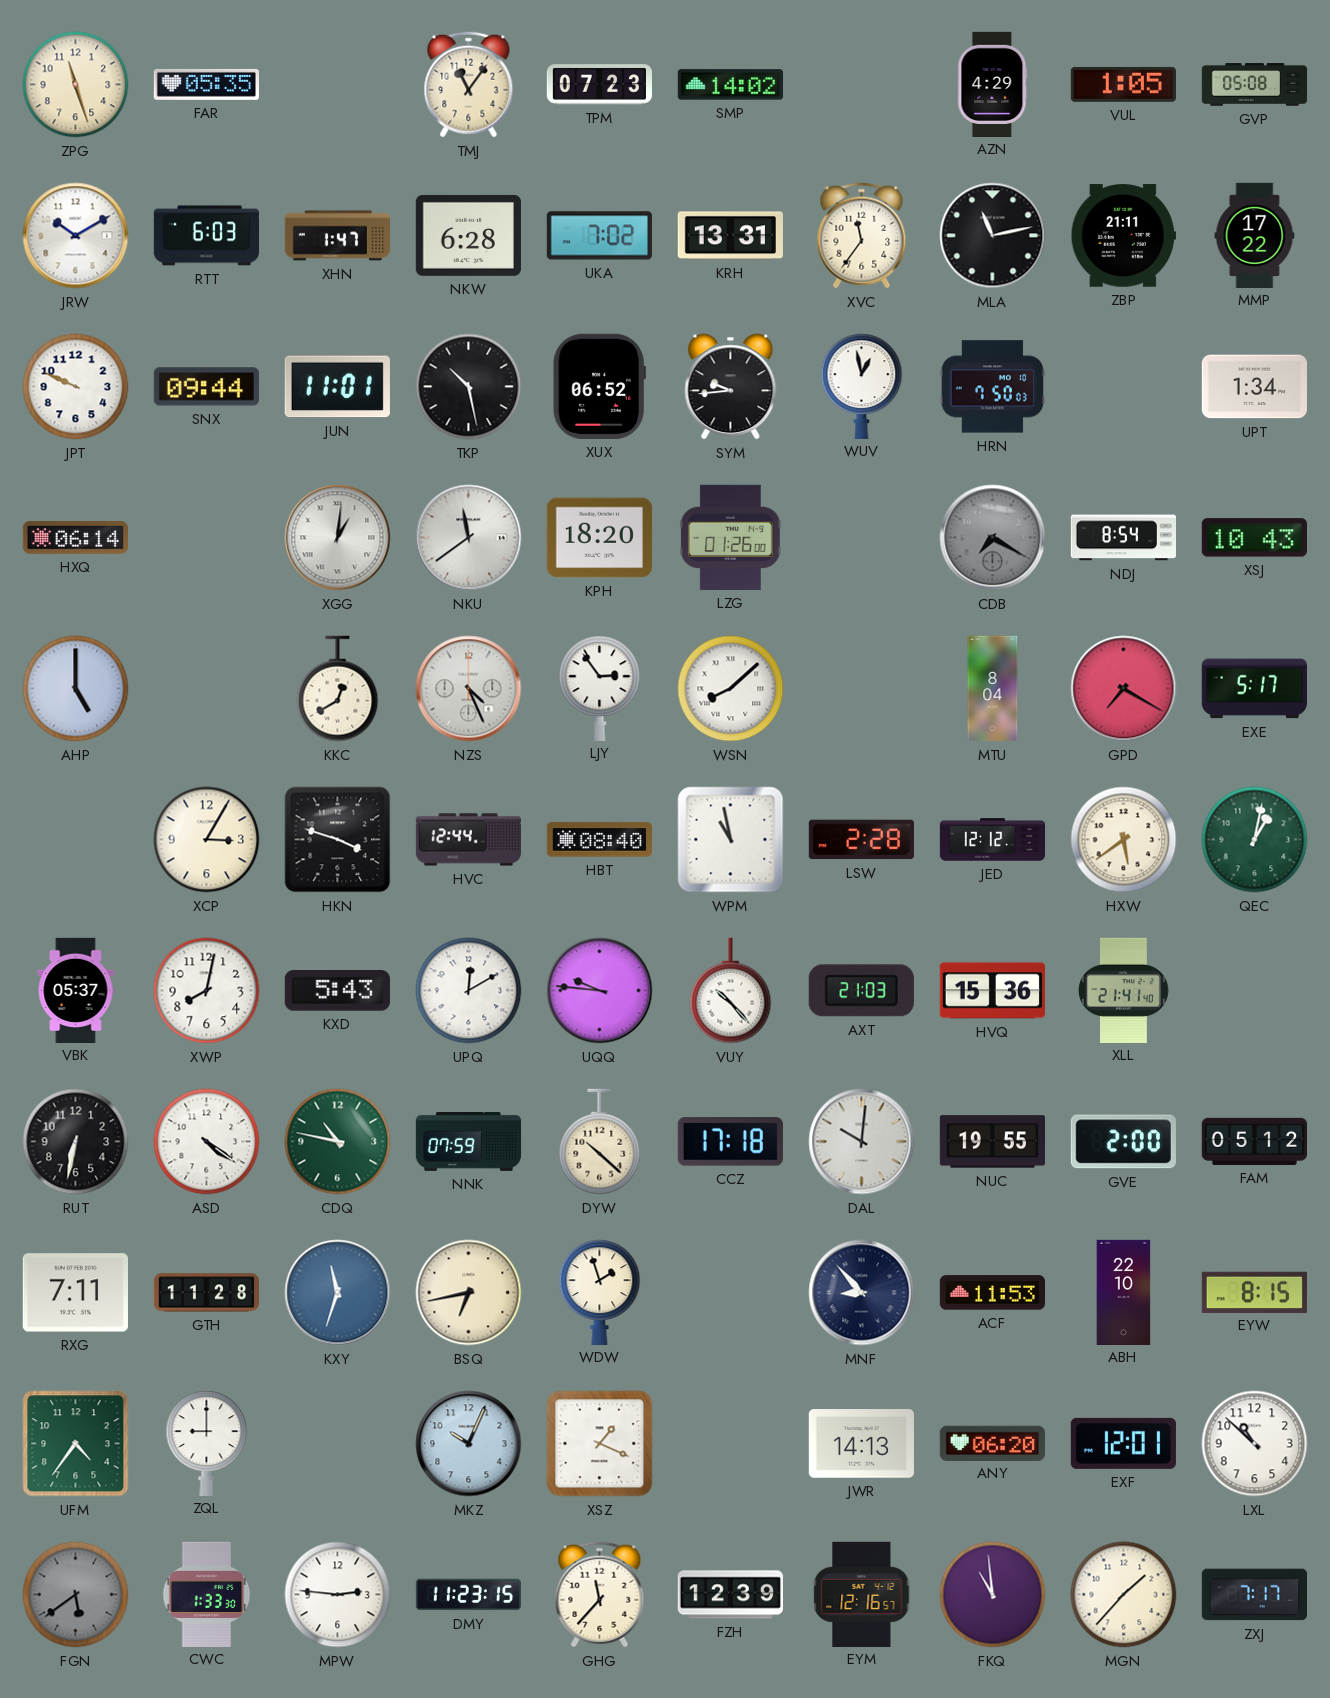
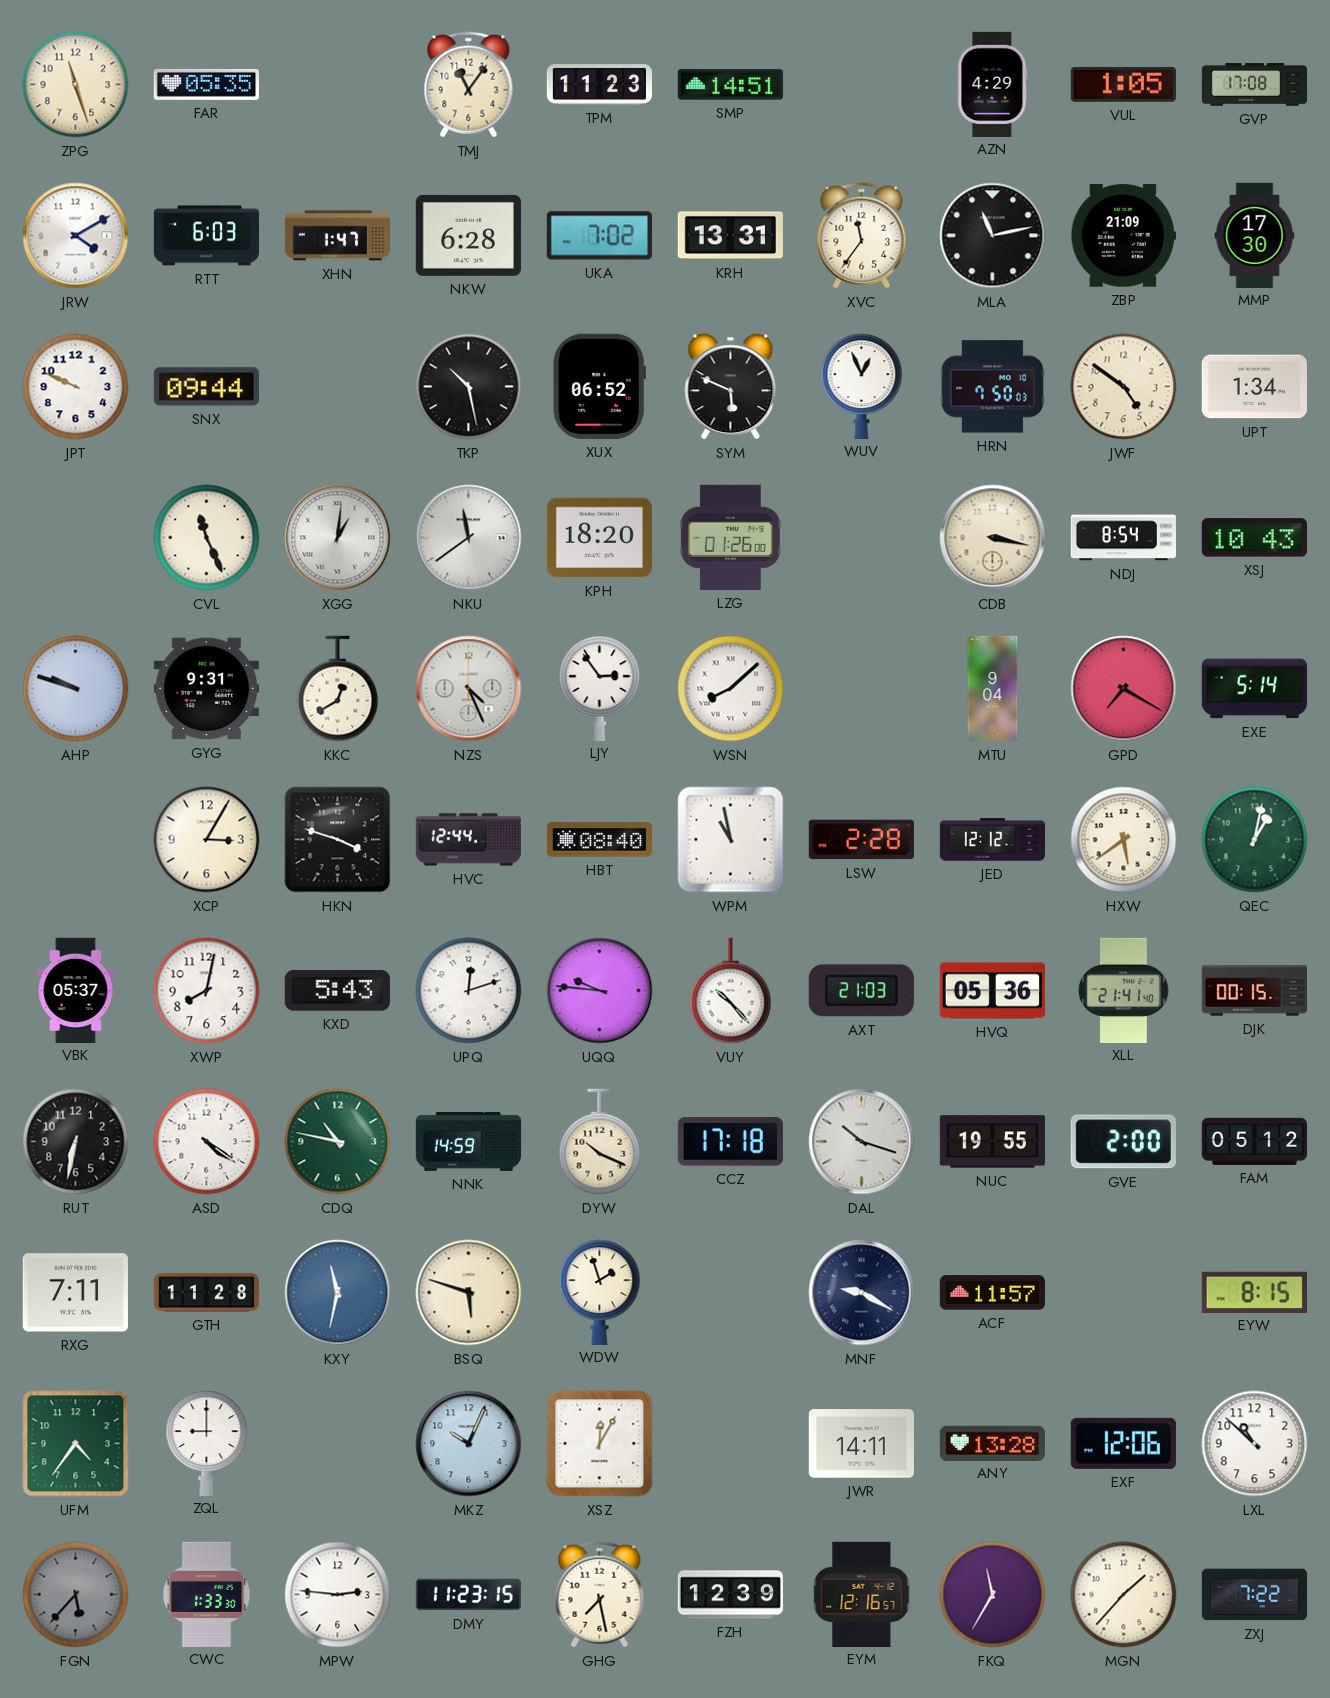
TPM: 07:23 -> 11:23 (599, 85)
SMP: 14:02 -> 14:51 (730, 85)
GVP: 05:08 -> 17:08 (1255, 85)
JRW: 10:10 -> 4:10 (76, 236)
ZBP: 21:11 -> 21:09 (1123, 236)
MMP: 17:22 -> 17:30 (1255, 235)
JUN: 11:01 -> none (337, 387)
SYM: 9:44 -> 5:49 (731, 387)
WUV: 12:58 -> 12:56 (862, 386)
JWF: none -> 4:51 (1124, 387)
HXQ: 06:14 -> none (75, 538)
CVL: none -> 11:26 (207, 538)
CDB: 7:20 -> 3:17 (993, 538)
CDB dial: grey -> cream (993, 538)
AHP: 5:00 -> 9:48 (76, 689)
GYG: none -> 9:31 (206, 689)
MTU: 8:04 -> 9:04 (993, 689)
EXE: 5:17 -> 5:14 (1254, 689)
UPQ: 12:10 -> 12:12 (469, 991)
HVQ: 15:36 -> 05:36 (992, 991)
DJK: none -> 00:15 (1254, 991)
NNK: 07:59 -> 14:59 (469, 1142)
DYW: 10:22 -> 10:19 (600, 1142)
DAL: 10:01 -> 10:18 (862, 1142)
KXY: 11:33 -> 11:32 (338, 1293)
BSQ: 6:43 -> 5:48 (469, 1293)
MNF: 8:53 -> 9:20 (862, 1293)
ACF: 11:53 -> 11:57 (992, 1293)
ABH: 22:10 -> none (1124, 1292)
XSZ: 1:19 -> 12:05 (600, 1444)
JWR: 14:13 -> 14:11 (861, 1444)
ANY: 06:20 -> 13:28 (992, 1443)
EXF: 12:01 -> 12:06 (1123, 1443)
FGN: 5:39 -> 5:37 (76, 1595)
GHG: 11:37 -> 7:28 (600, 1595)
FKQ: 10:59 -> 11:35 (993, 1595)
ZXJ: 7:17 -> 7:22 (1254, 1595)
